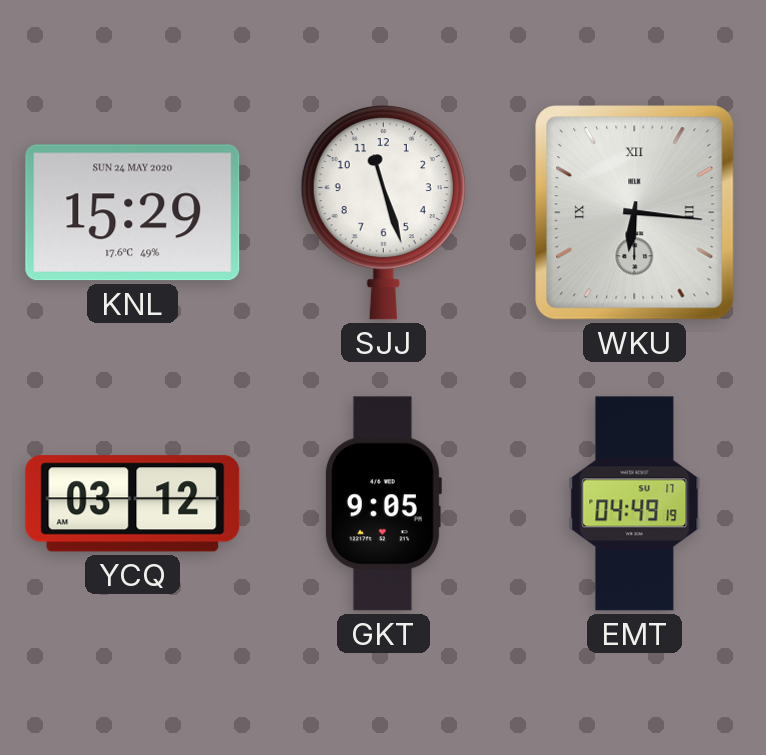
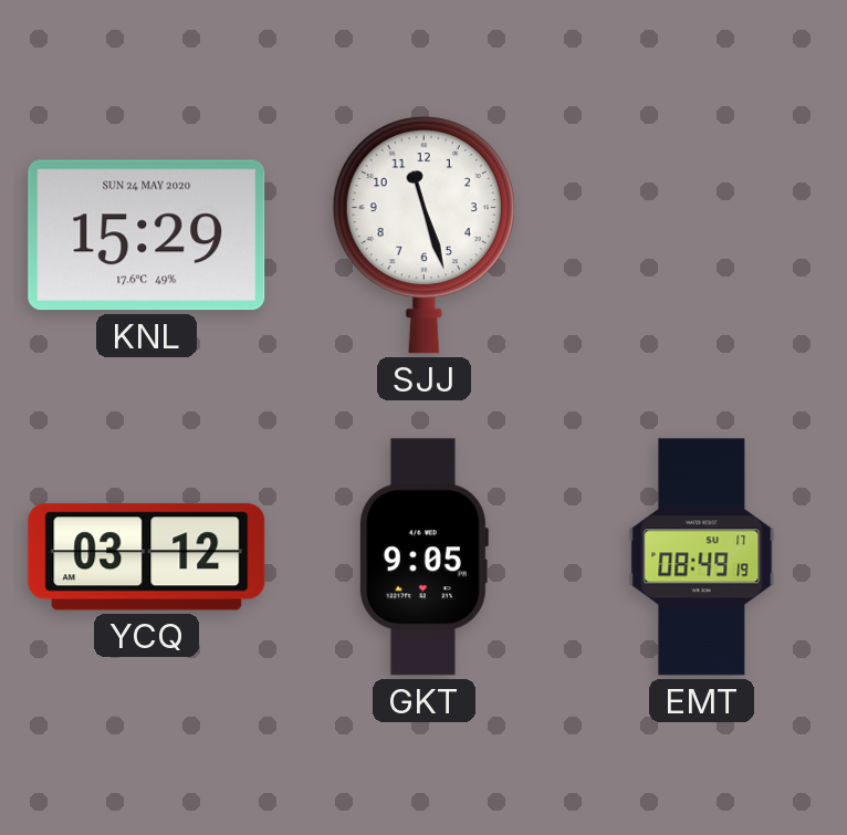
WKU: 6:16 -> none (635, 213)
EMT: 04:49 -> 08:49 (702, 557)
